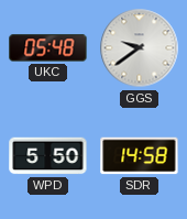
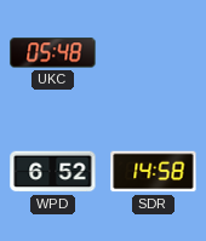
GGS: 9:39 -> none (140, 48)
WPD: 5:50 -> 6:52 (53, 172)
